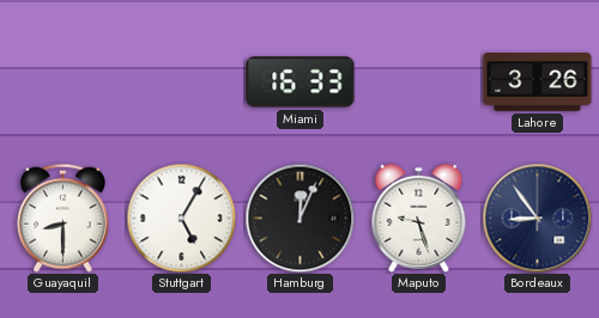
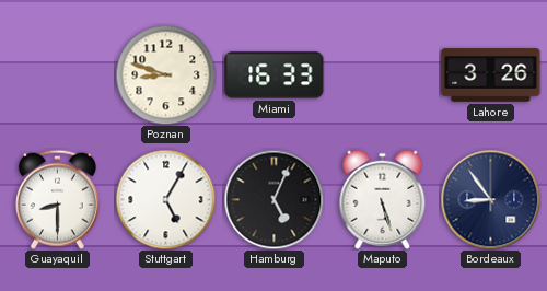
Poznan: none -> 8:48 (165, 74)
Hamburg: 12:04 -> 5:04 (273, 199)
Maputo: 9:27 -> 5:27 (383, 199)
